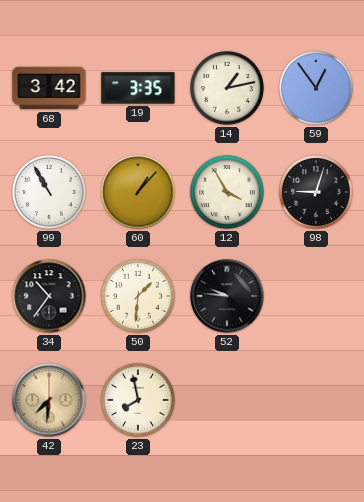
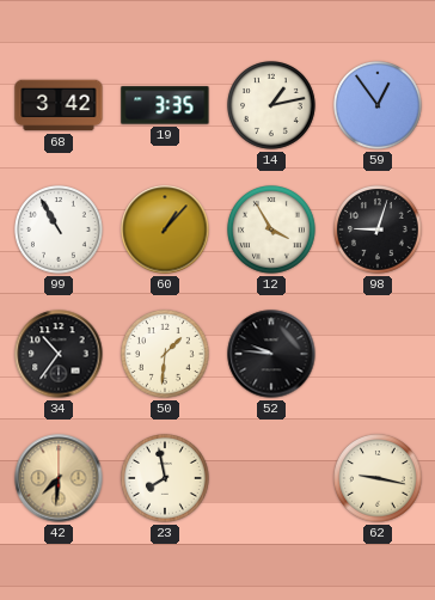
62: none -> 9:17 (379, 479)
